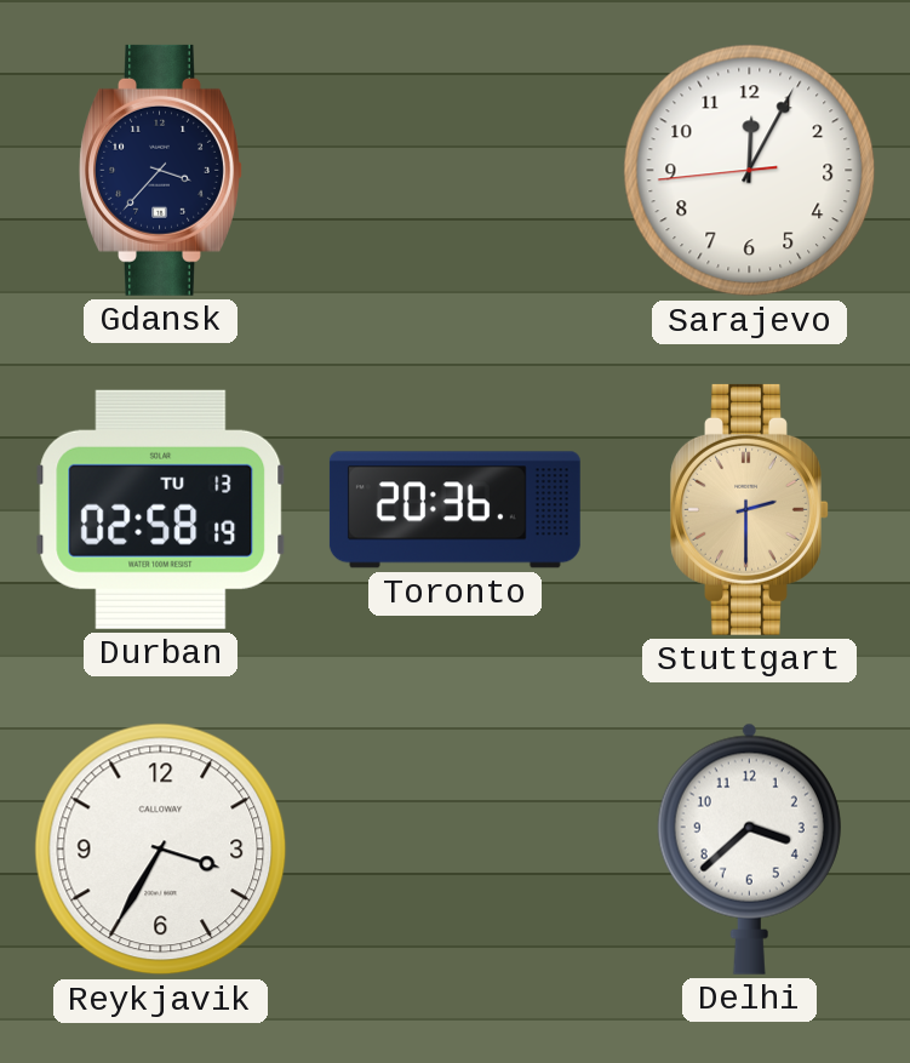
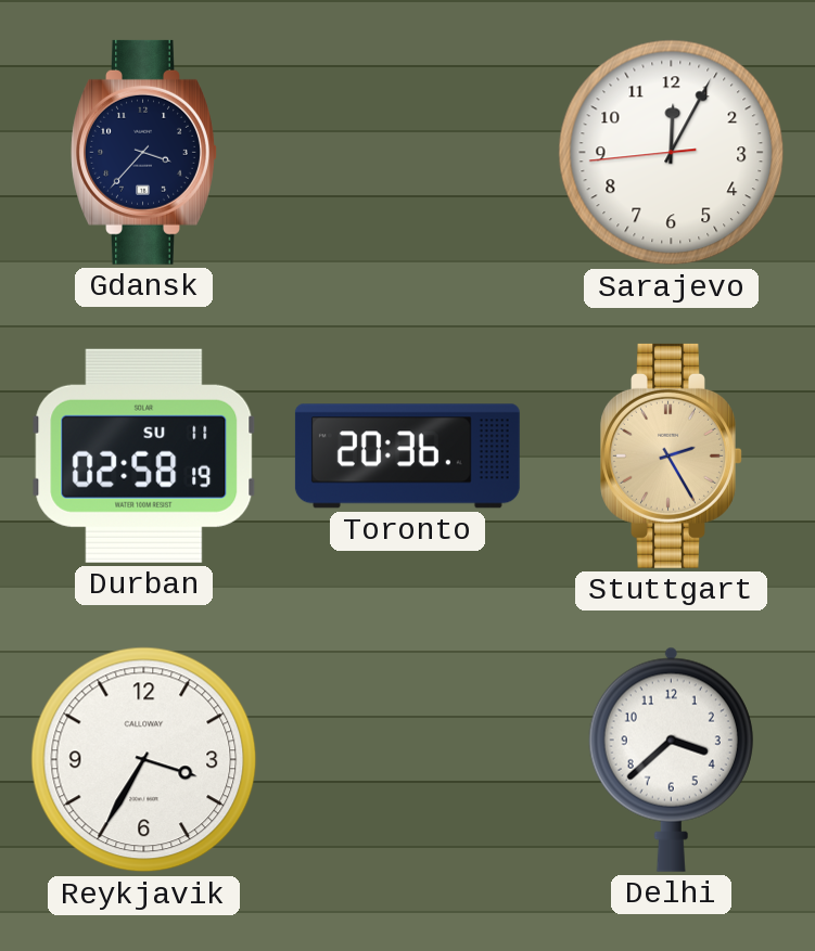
Durban date: TU 13 -> SU 11 (144, 455)
Stuttgart: 2:30 -> 2:25 (672, 455)
